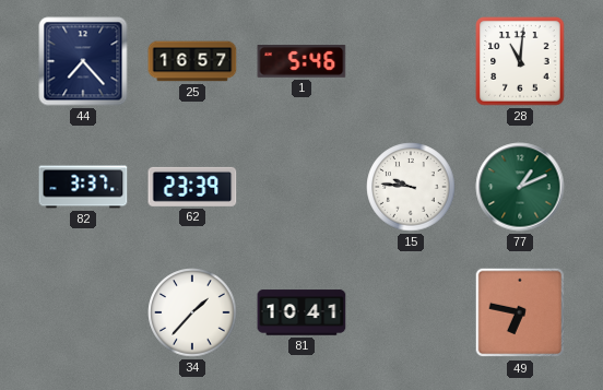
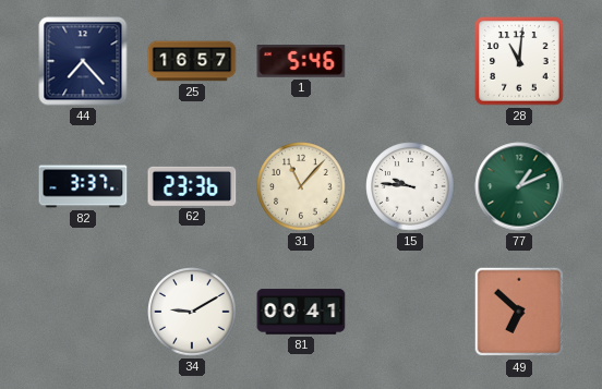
62: 23:39 -> 23:36 (192, 186)
31: none -> 11:07 (301, 186)
34: 1:37 -> 9:10 (192, 312)
81: 10:41 -> 00:41 (301, 312)
49: 6:47 -> 6:52 (519, 312)
